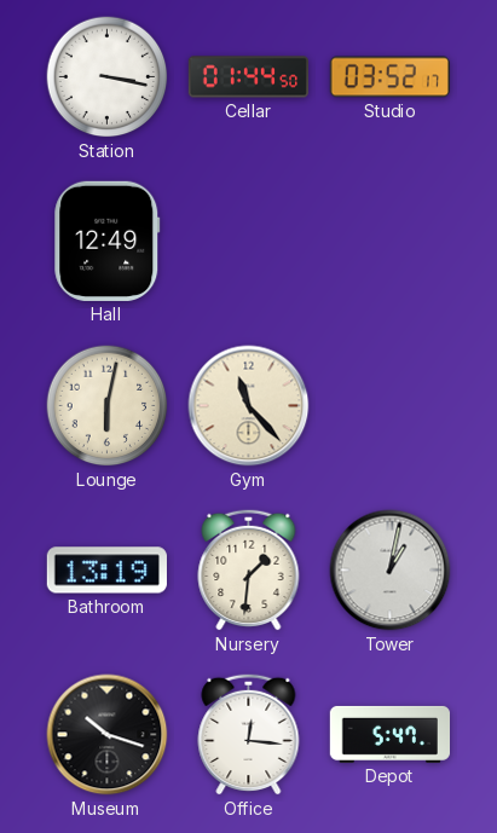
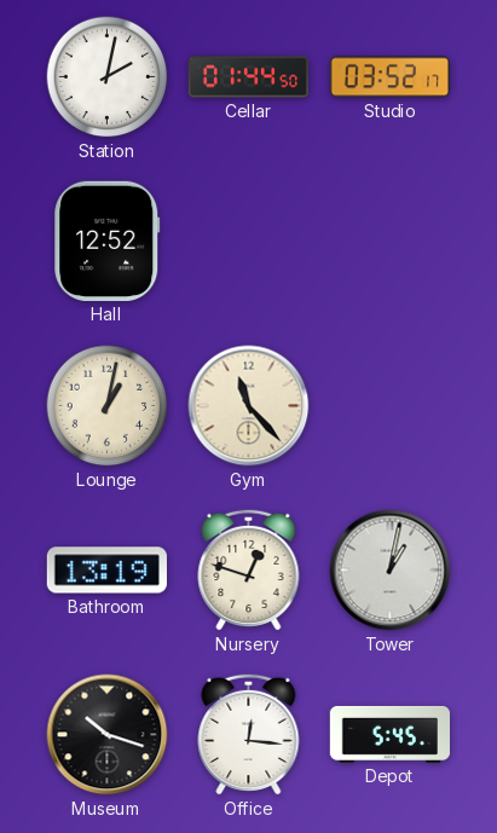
Station: 3:17 -> 2:02 (108, 77)
Hall: 12:49 -> 12:52 (108, 241)
Lounge: 6:02 -> 1:02 (108, 406)
Nursery: 1:31 -> 12:48 (249, 569)
Depot: 5:47 -> 5:45 (389, 734)
